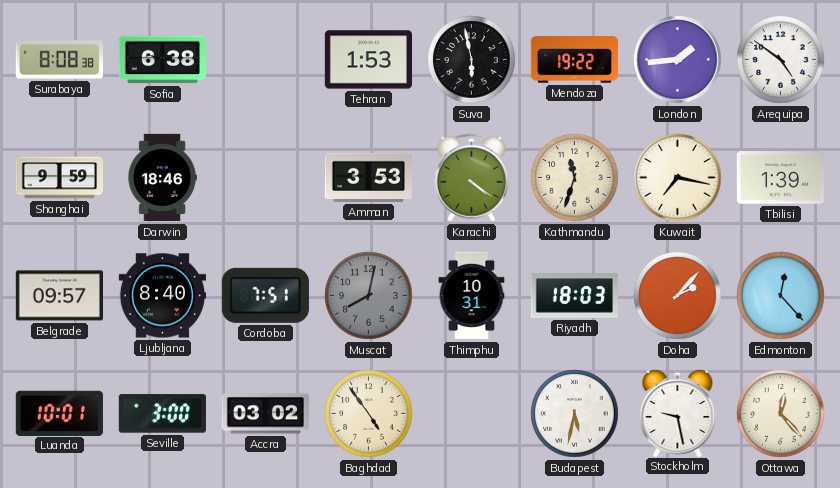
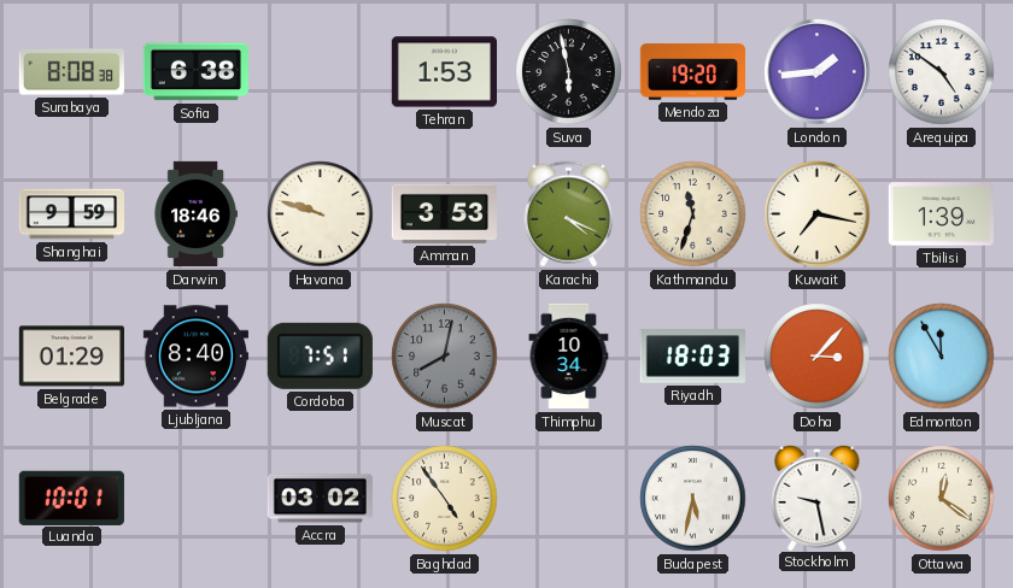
Mendoza: 19:22 -> 19:20 (692, 72)
Havana: none -> 9:48 (321, 214)
Karachi: 4:21 -> 4:19 (568, 214)
Belgrade: 09:57 -> 01:29 (71, 357)
Thimphu: 10:31 -> 10:34 (569, 357)
Doha: 2:07 -> 3:07 (818, 357)
Edmonton: 12:23 -> 11:55 (942, 357)
Seville: 3:00 -> none (162, 414)
Ottawa: 12:23 -> 12:21 (942, 499)
